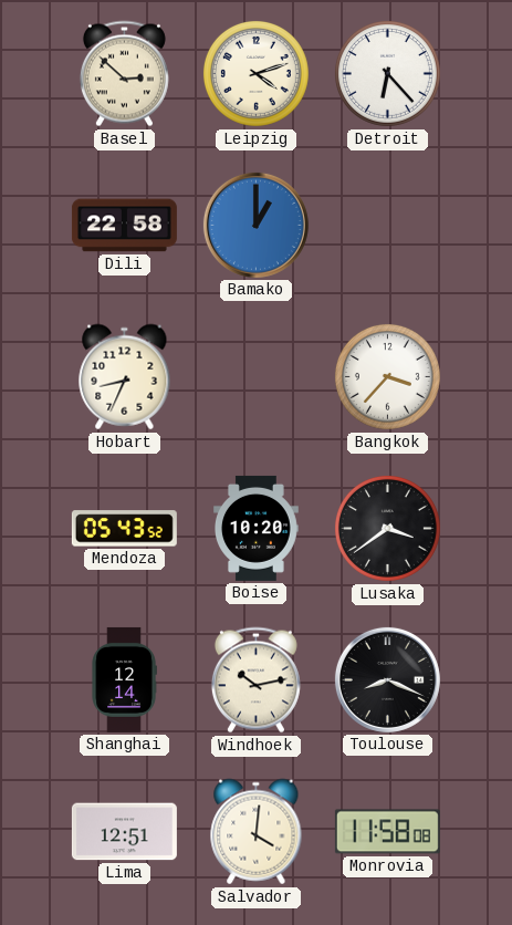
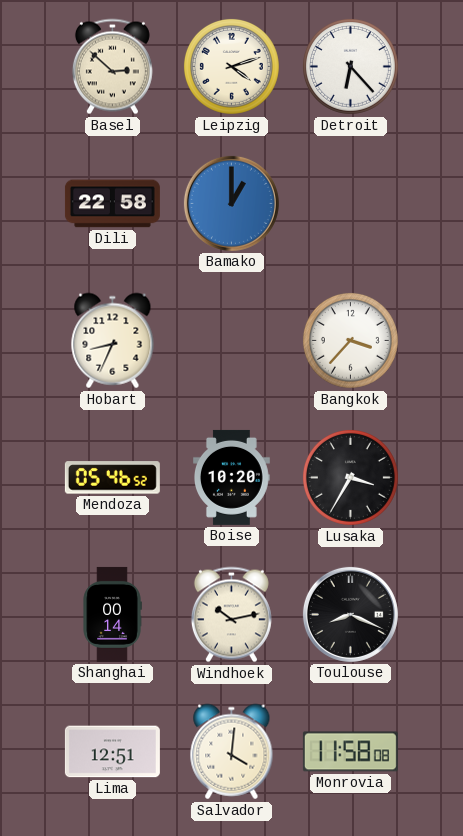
Mendoza: 05:43 -> 05:46 (112, 478)
Lusaka: 3:39 -> 3:35 (350, 477)
Shanghai: 12:14 -> 00:14 (112, 614)
